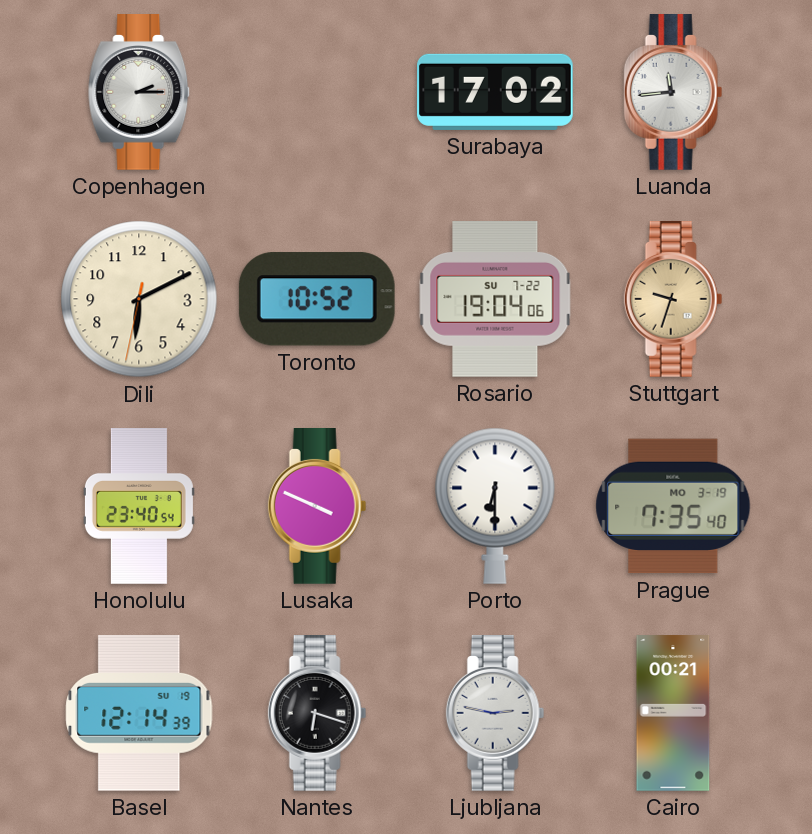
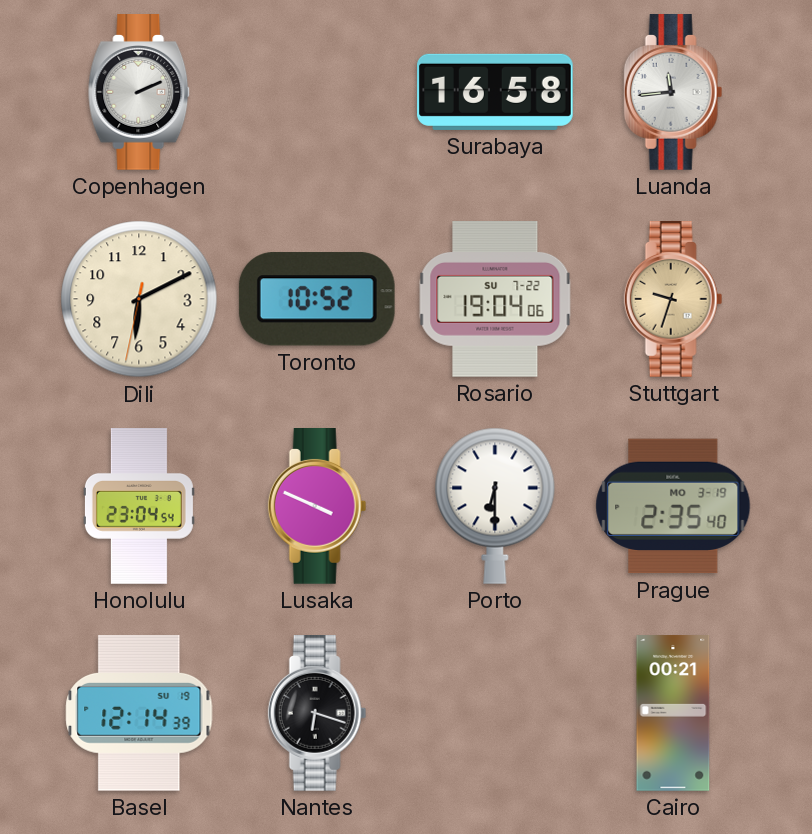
Copenhagen: 2:15 -> 2:11 (140, 93)
Surabaya: 17:02 -> 16:58 (496, 92)
Honolulu: 23:40 -> 23:04 (139, 506)
Prague: 7:35 -> 2:35 (673, 506)
Ljubljana: 2:47 -> none (495, 714)
